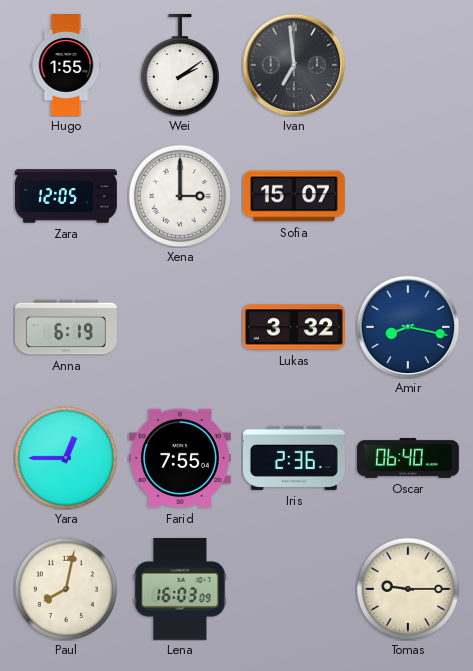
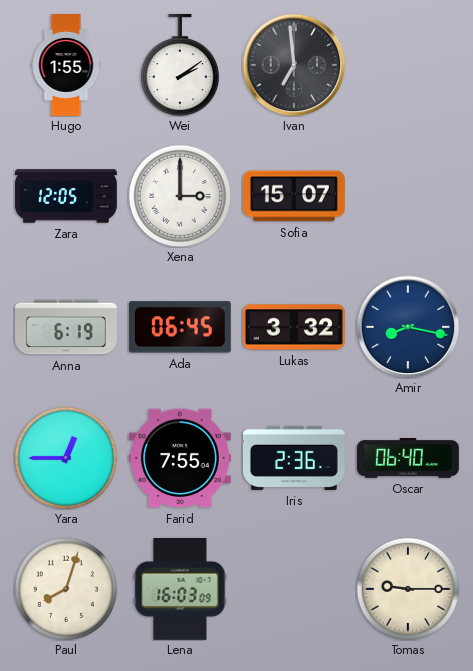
Ada: none -> 06:45 (180, 327)
Paul: 8:02 -> 8:03 (66, 589)
